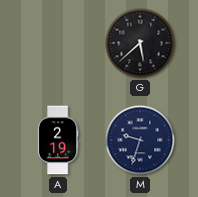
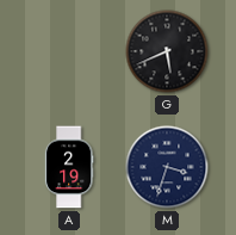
G: 5:38 -> 5:41 (167, 51)
M: 9:33 -> 3:33 (167, 167)
